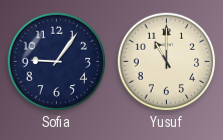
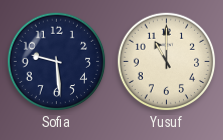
Sofia: 9:06 -> 9:29 (57, 62)
